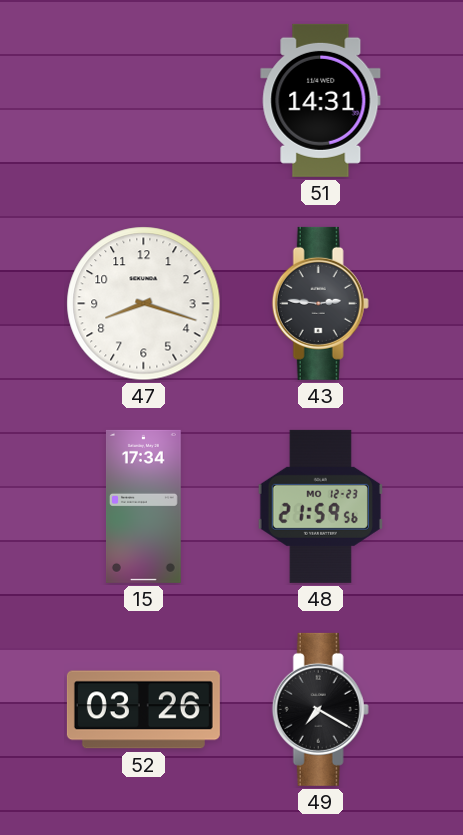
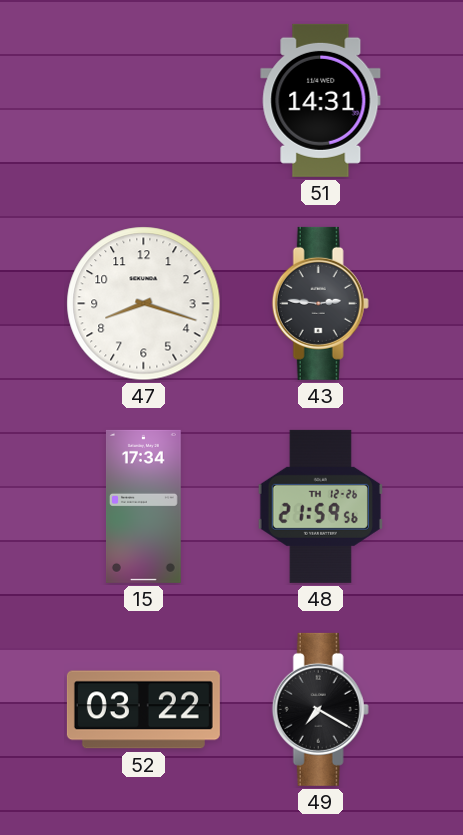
48 date: MO 12-23 -> TH 12-26 (320, 506)
52: 03:26 -> 03:22 (143, 710)
